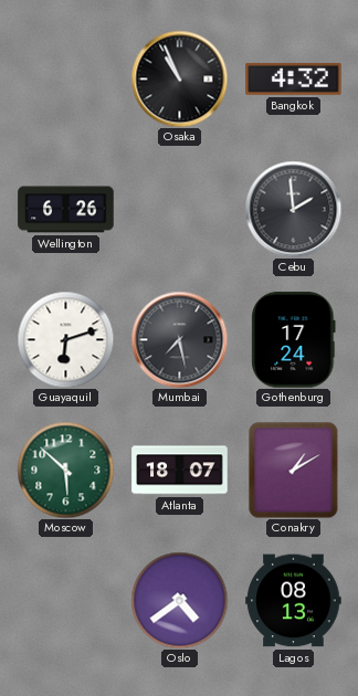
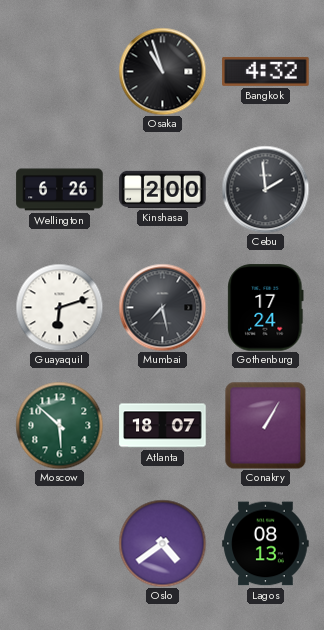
Osaka: 10:56 -> 10:57 (162, 71)
Kinshasa: none -> 2:00 (163, 189)
Conakry: 1:10 -> 1:05 (266, 425)
